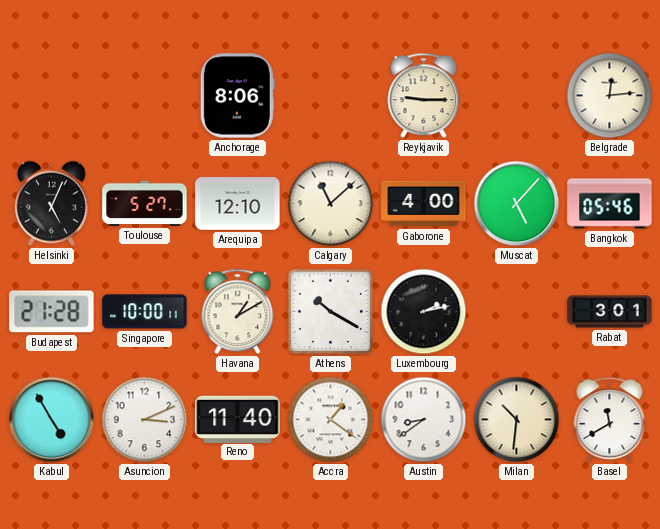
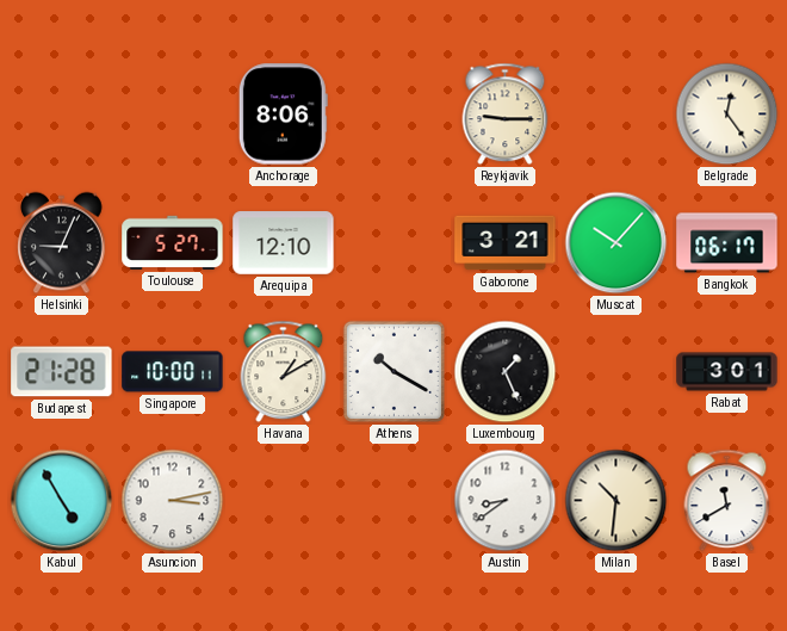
Belgrade: 12:14 -> 12:24 (727, 115)
Helsinki: 5:04 -> 9:04 (62, 243)
Calgary: 11:08 -> none (331, 204)
Gaborone: 4:00 -> 3:21 (506, 243)
Muscat: 5:07 -> 10:07 (616, 243)
Bangkok: 05:46 -> 06:17 (727, 243)
Luxembourg: 2:13 -> 1:26 (506, 372)
Asuncion: 3:11 -> 3:13 (173, 501)
Reno: 11:40 -> none (238, 419)
Accra: 1:21 -> none (331, 420)
